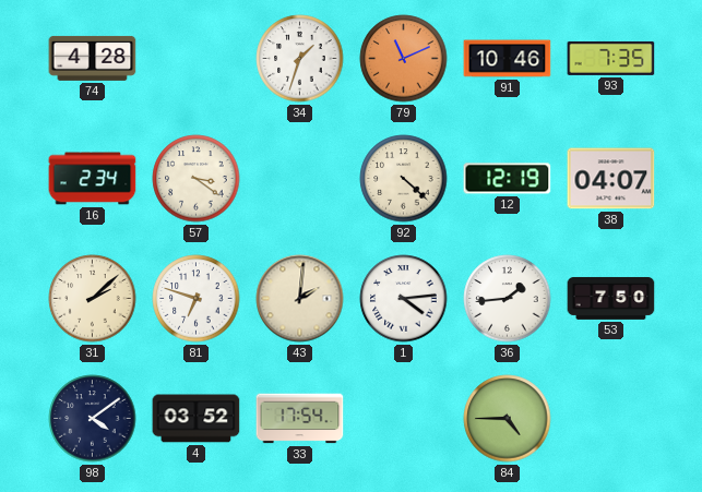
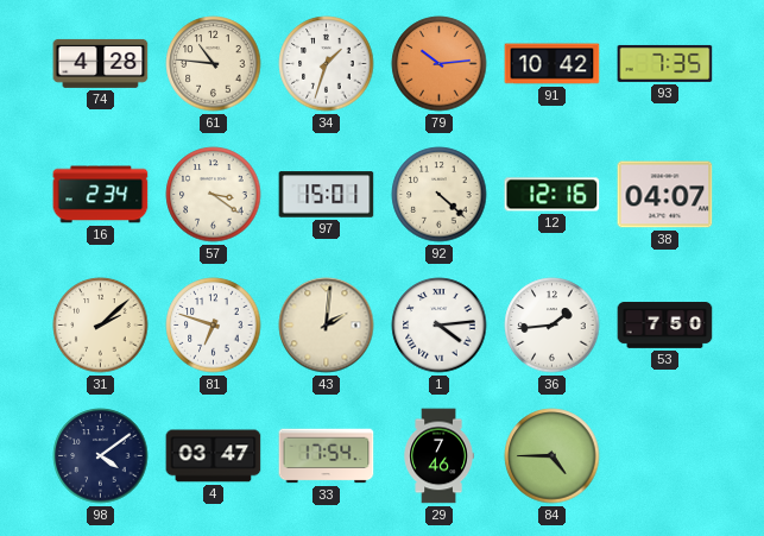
61: none -> 10:46 (214, 64)
79: 11:11 -> 10:14 (440, 64)
91: 10:46 -> 10:42 (553, 64)
97: none -> 15:01 (327, 195)
12: 12:19 -> 12:16 (553, 195)
4: 03:52 -> 03:47 (214, 456)
29: none -> 7:46 (438, 456)
